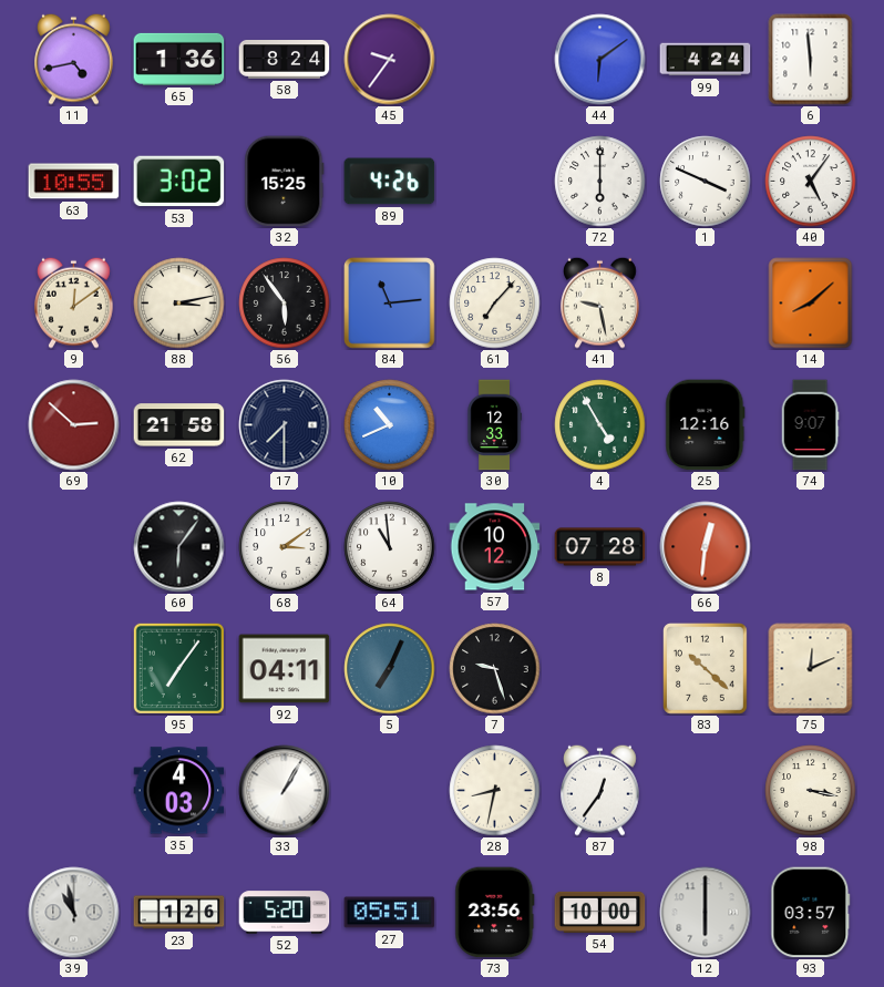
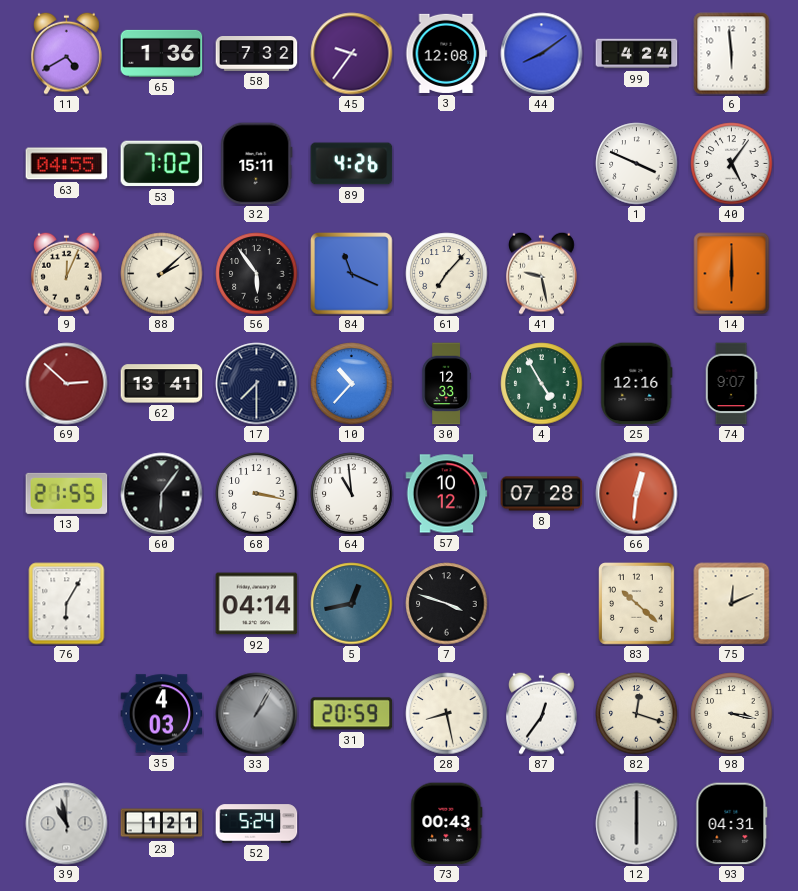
11: 4:43 -> 4:40 (67, 53)
58: 8:24 -> 7:32 (257, 54)
3: none -> 12:08 (447, 53)
44: 6:09 -> 8:09 (542, 54)
63: 10:55 -> 04:55 (67, 164)
53: 3:02 -> 7:02 (162, 164)
32: 15:25 -> 15:11 (257, 164)
72: 6:00 -> none (600, 182)
9: 12:09 -> 12:04 (67, 273)
88: 3:13 -> 2:08 (162, 274)
84: 11:14 -> 11:19 (352, 274)
14: 8:08 -> 6:00 (732, 274)
62: 21:58 -> 13:41 (162, 384)
10: 10:41 -> 10:37 (352, 384)
13: none -> 21:55 (67, 493)
68: 3:09 -> 3:17 (257, 494)
76: none -> 6:05 (67, 604)
95: 7:06 -> none (178, 668)
92: 04:11 -> 04:14 (257, 604)
5: 7:04 -> 12:43 (352, 604)
7: 9:27 -> 3:48 (447, 604)
33 dial: white -> grey (257, 714)
31: none -> 20:59 (352, 714)
28: 8:32 -> 8:28 (447, 714)
82: none -> 12:18 (637, 714)
23: 1:26 -> 1:21 (162, 824)
52: 5:20 -> 5:24 (257, 824)
27: 05:51 -> none (390, 913)
73: 23:56 -> 00:43 (447, 824)
54: 10:00 -> none (600, 912)
93: 03:57 -> 04:31 (732, 824)
